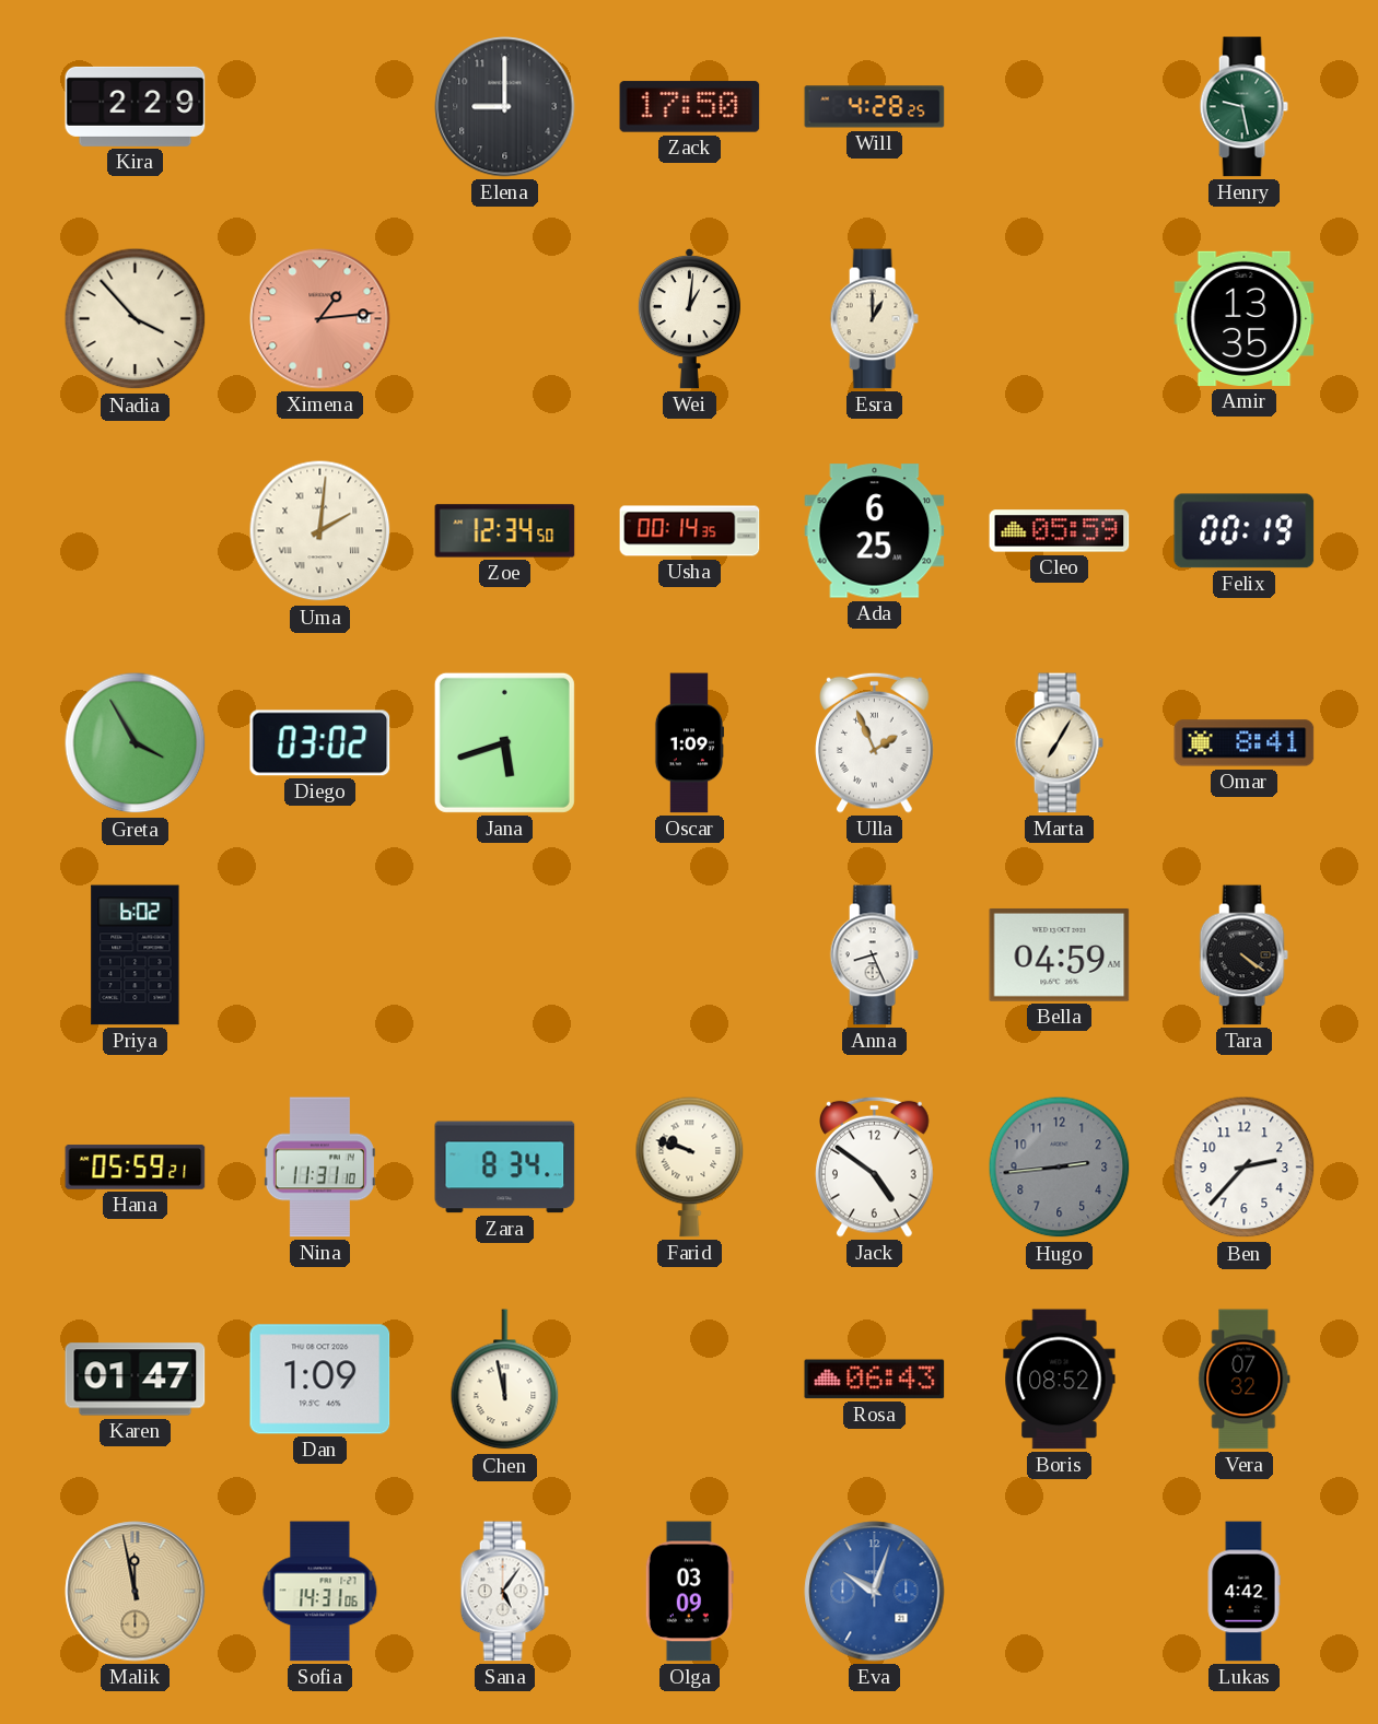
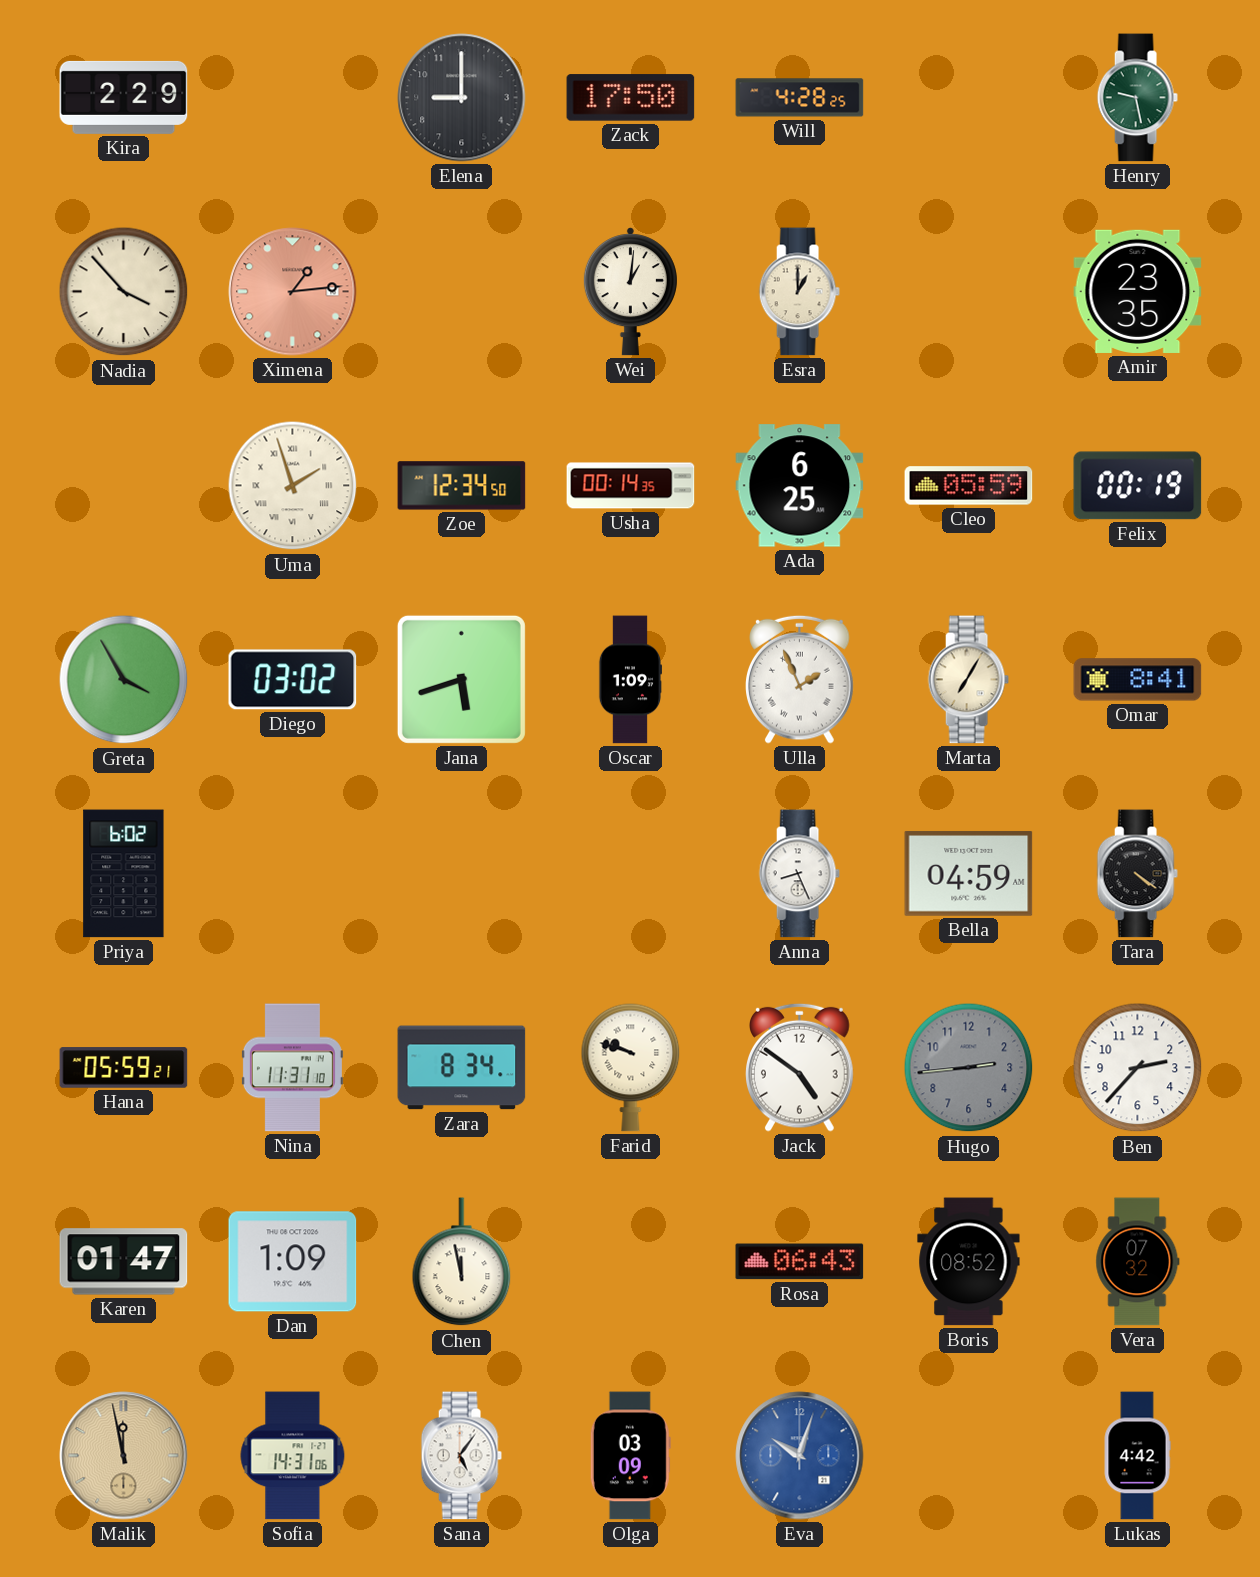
Amir: 13:35 -> 23:35 (1138, 291)
Uma: 2:01 -> 1:57 (293, 486)
